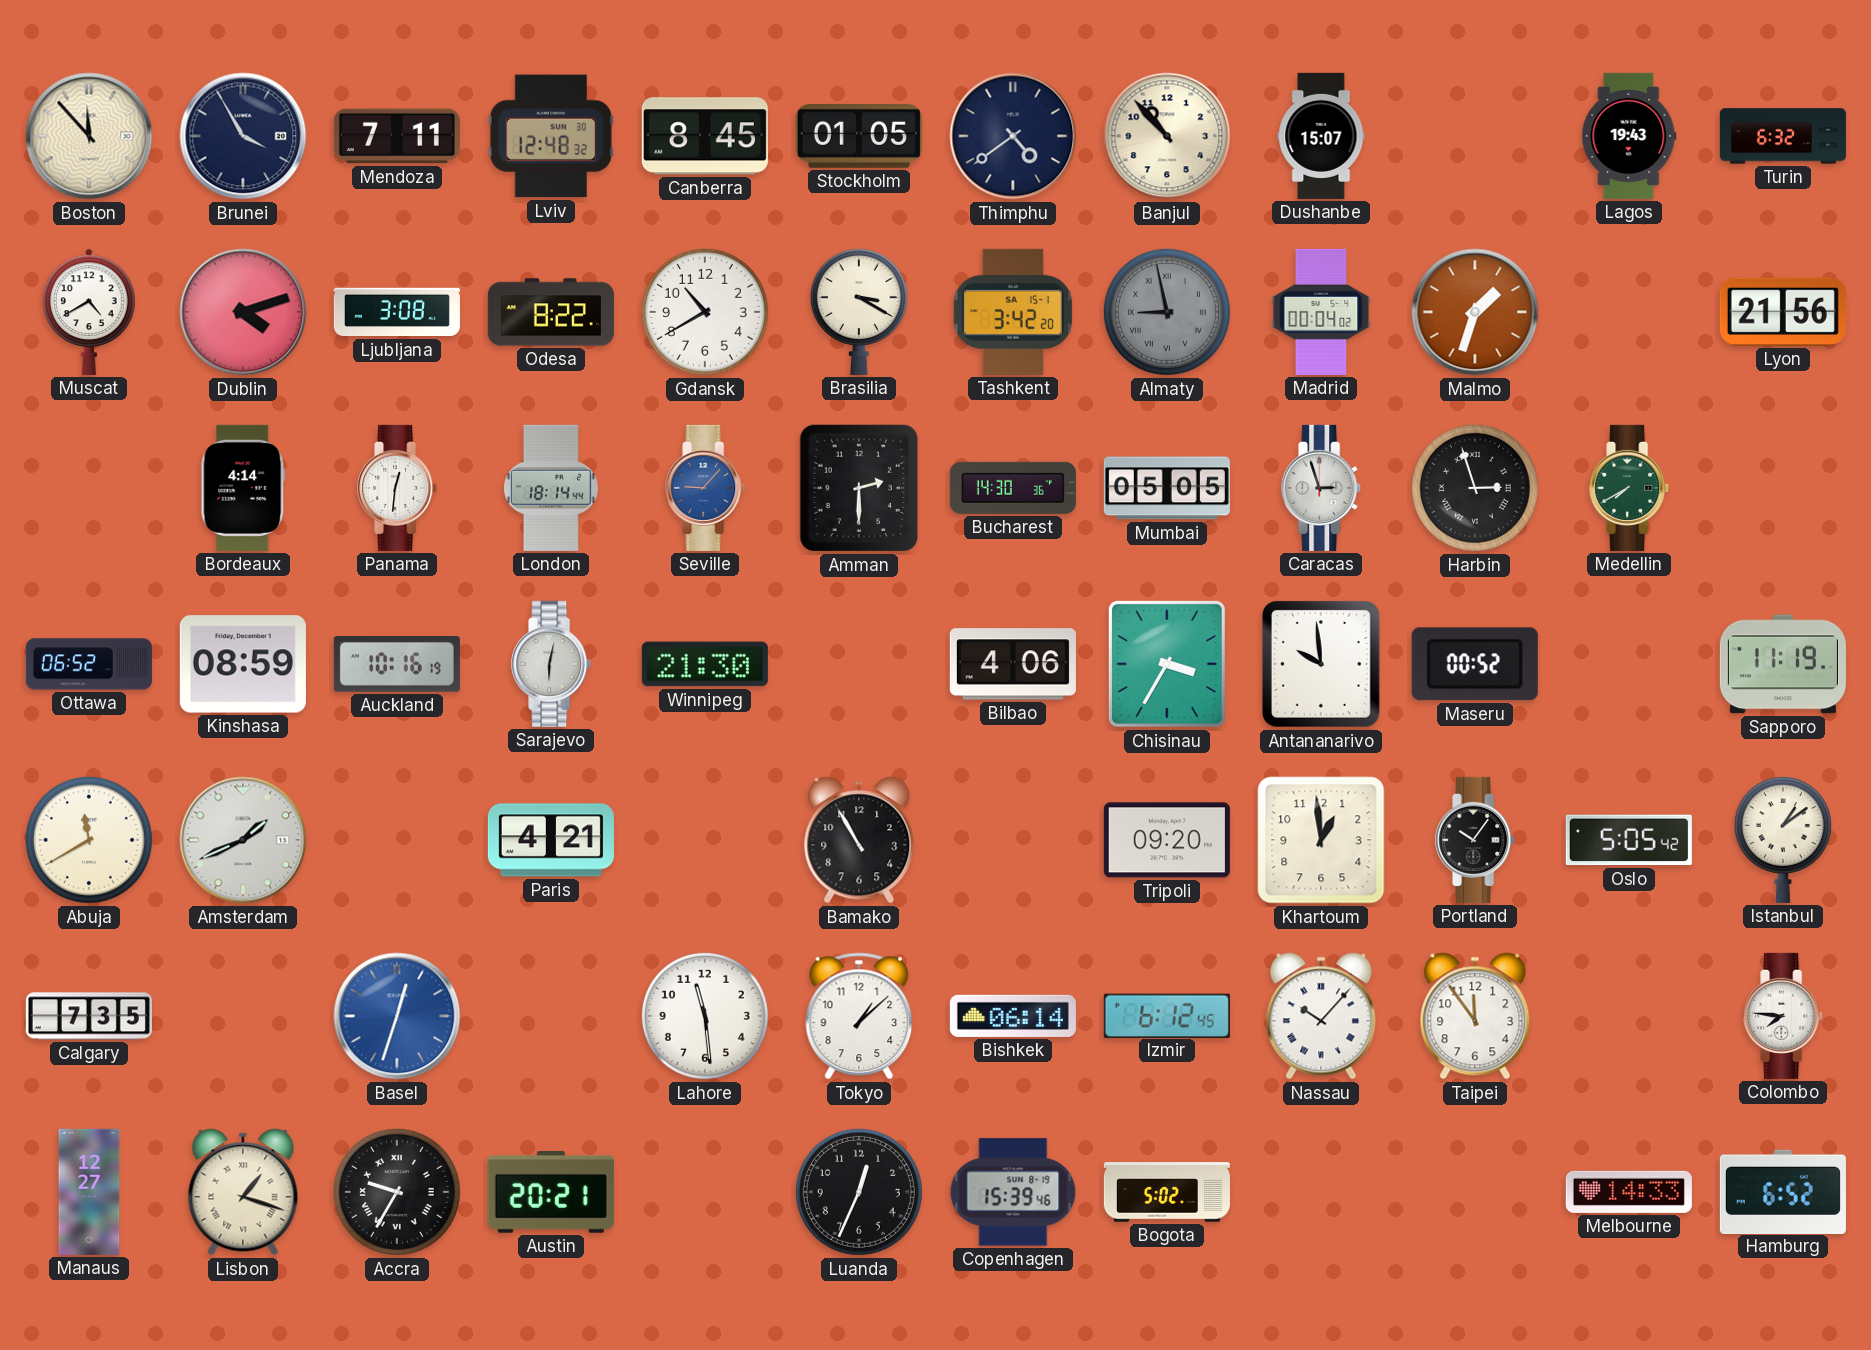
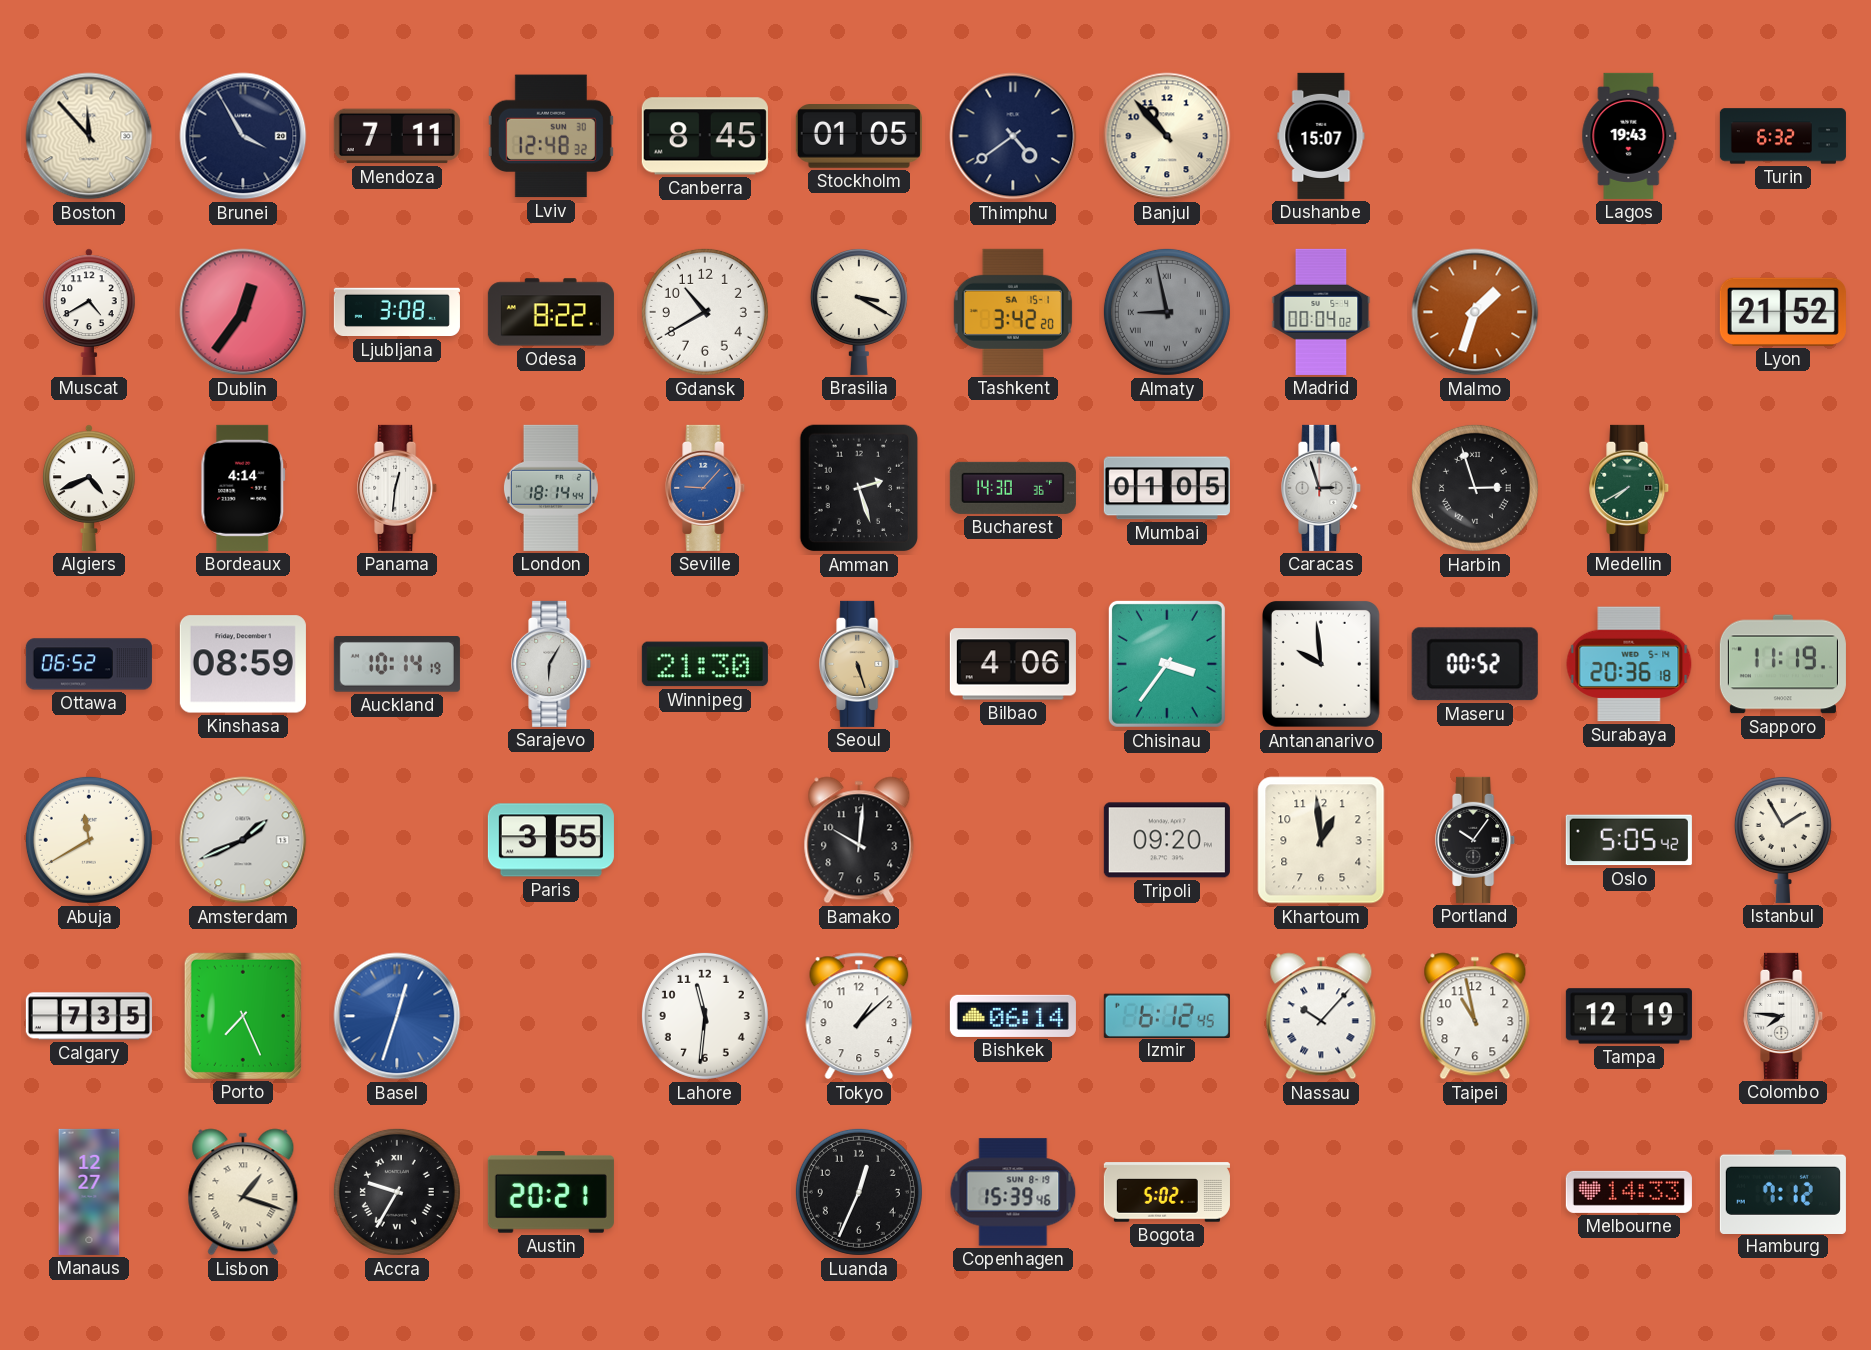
Dublin: 4:12 -> 12:36 (243, 312)
Lyon: 21:56 -> 21:52 (1783, 312)
Algiers: none -> 4:41 (89, 488)
Amman: 2:30 -> 2:27 (859, 488)
Mumbai: 05:05 -> 01:05 (1167, 488)
Auckland: 10:16 -> 10:14 (397, 664)
Sarajevo: 6:02 -> 6:05 (552, 664)
Seoul: none -> 5:27 (860, 664)
Chisinau: 3:35 -> 3:36 (1167, 664)
Surabaya: none -> 20:36 (1629, 664)
Paris: 4:21 -> 3:55 (551, 840)
Bamako: 10:55 -> 10:01 (859, 840)
Istanbul: 1:09 -> 1:55 (1783, 839)
Porto: none -> 7:26 (243, 1016)
Lahore: 11:29 -> 11:31 (705, 1016)
Taipei: 11:54 -> 10:58 (1475, 1016)
Tampa: none -> 12:19 (1629, 1016)
Hamburg: 6:52 -> 7:12 (1783, 1191)
